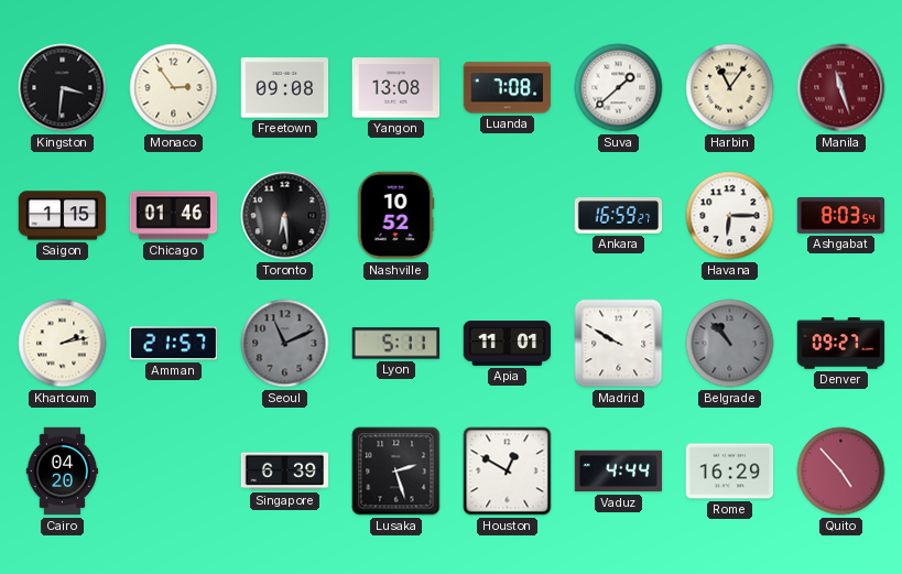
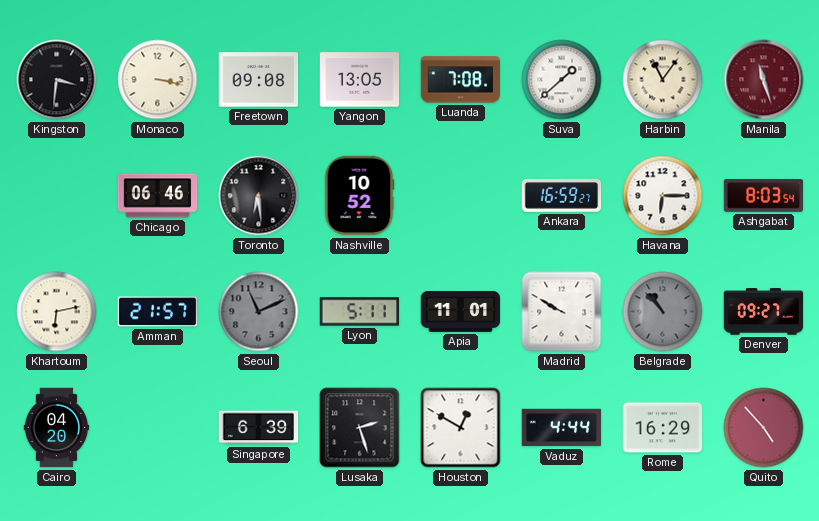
Monaco: 2:54 -> 3:17 (158, 80)
Yangon: 13:08 -> 13:05 (360, 80)
Saigon: 1:15 -> none (63, 216)
Chicago: 01:46 -> 06:46 (158, 196)
Khartoum: 2:13 -> 6:13 (57, 312)
